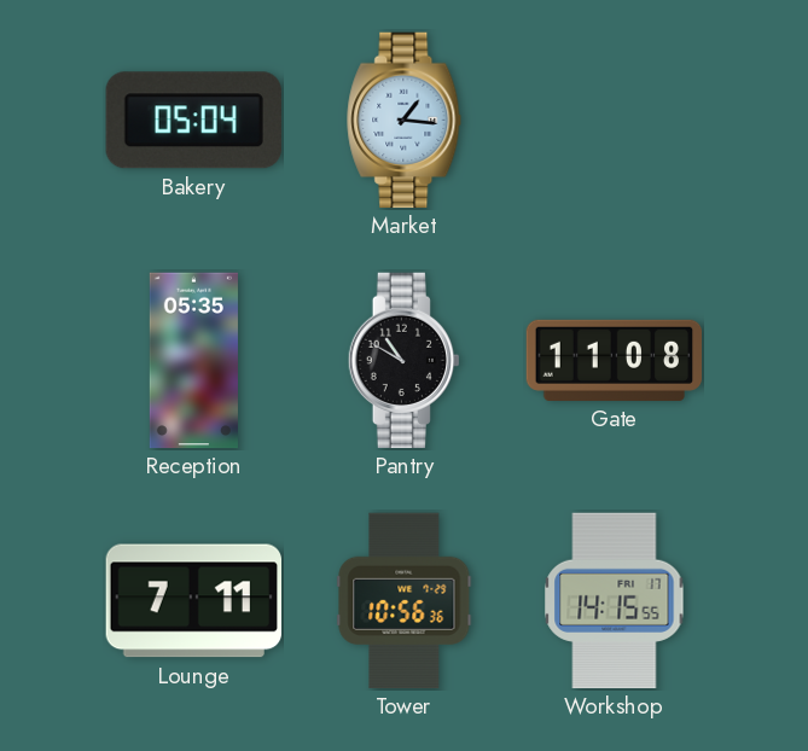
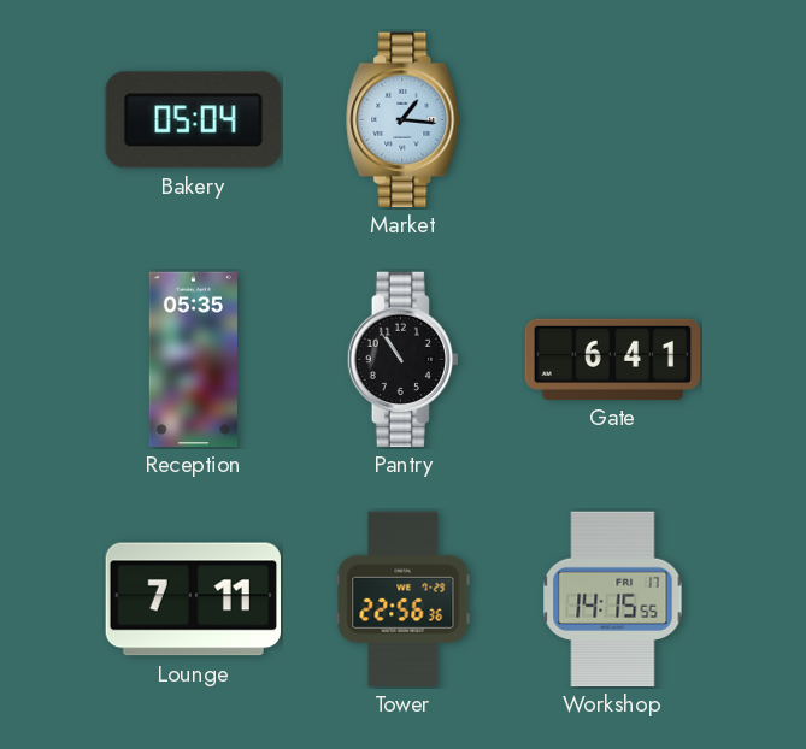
Pantry: 10:50 -> 10:54 (402, 360)
Gate: 11:08 -> 6:41 (613, 359)
Tower: 10:56 -> 22:56 (404, 600)
